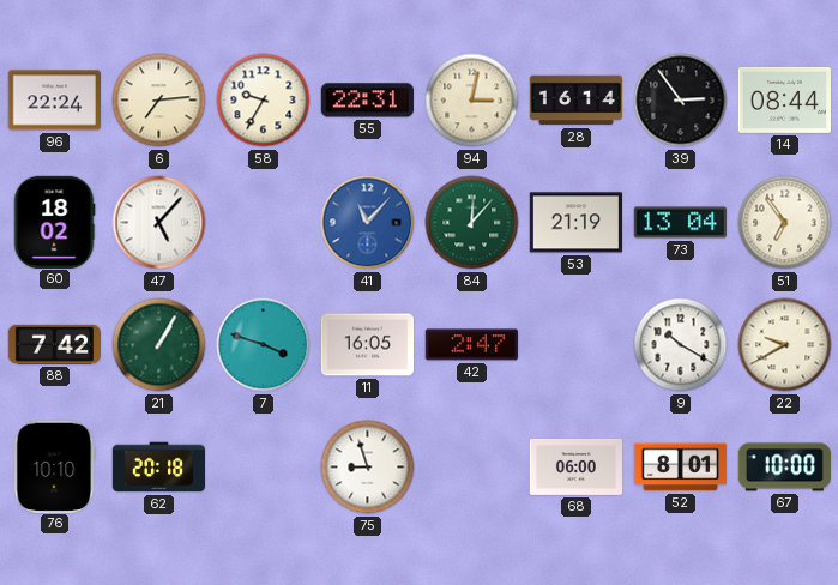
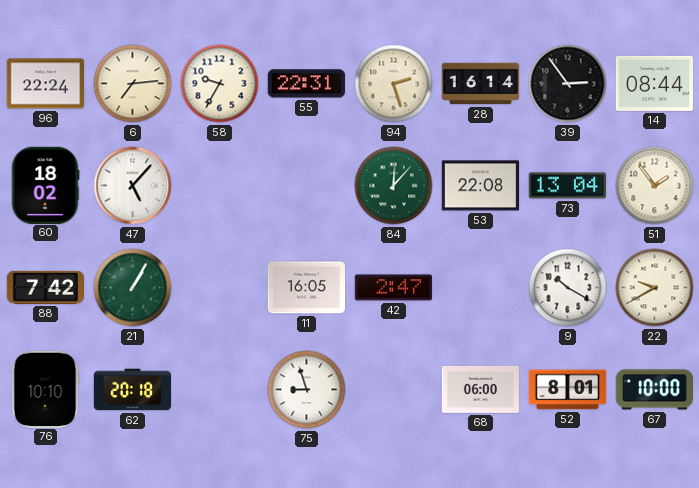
94: 3:02 -> 2:27 (394, 84)
41: 11:07 -> none (368, 223)
53: 21:19 -> 22:08 (480, 186)
51: 6:54 -> 1:54 (655, 186)
7: 3:48 -> none (264, 345)
